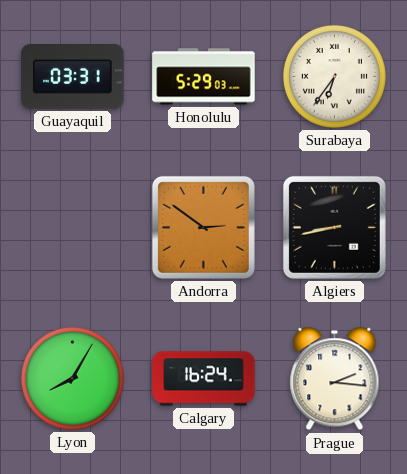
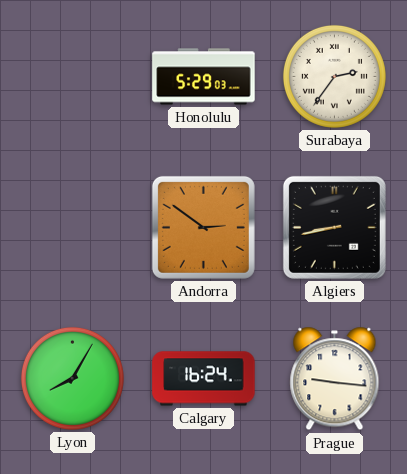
Guayaquil: 03:31 -> none (73, 77)
Surabaya: 6:36 -> 2:36 (334, 76)
Prague: 2:16 -> 9:16 (335, 379)
